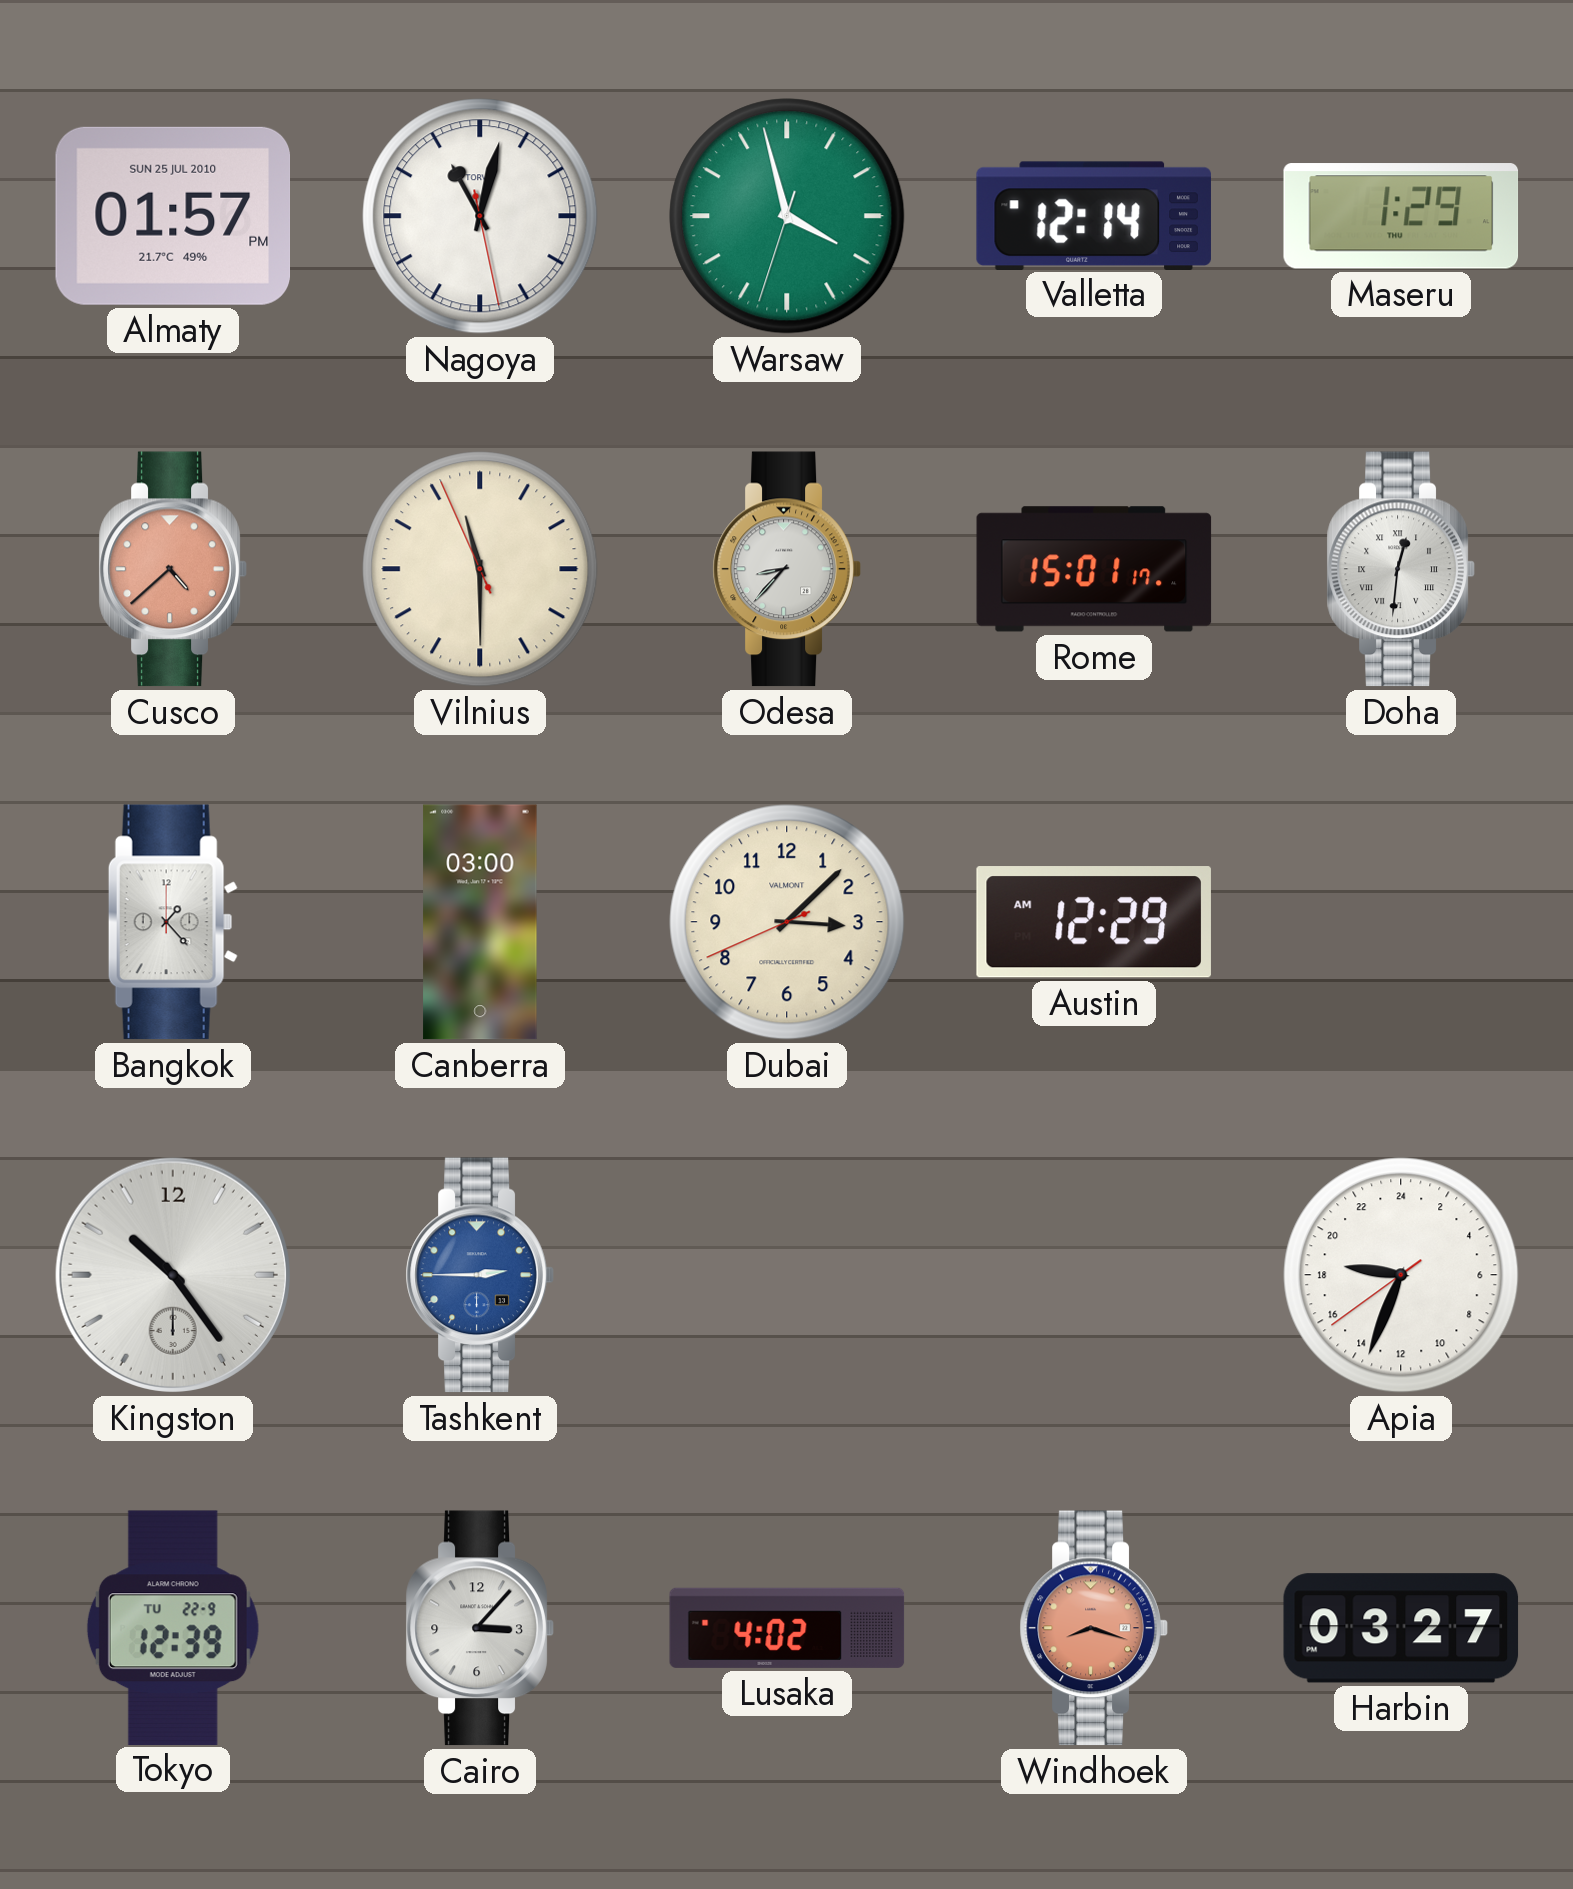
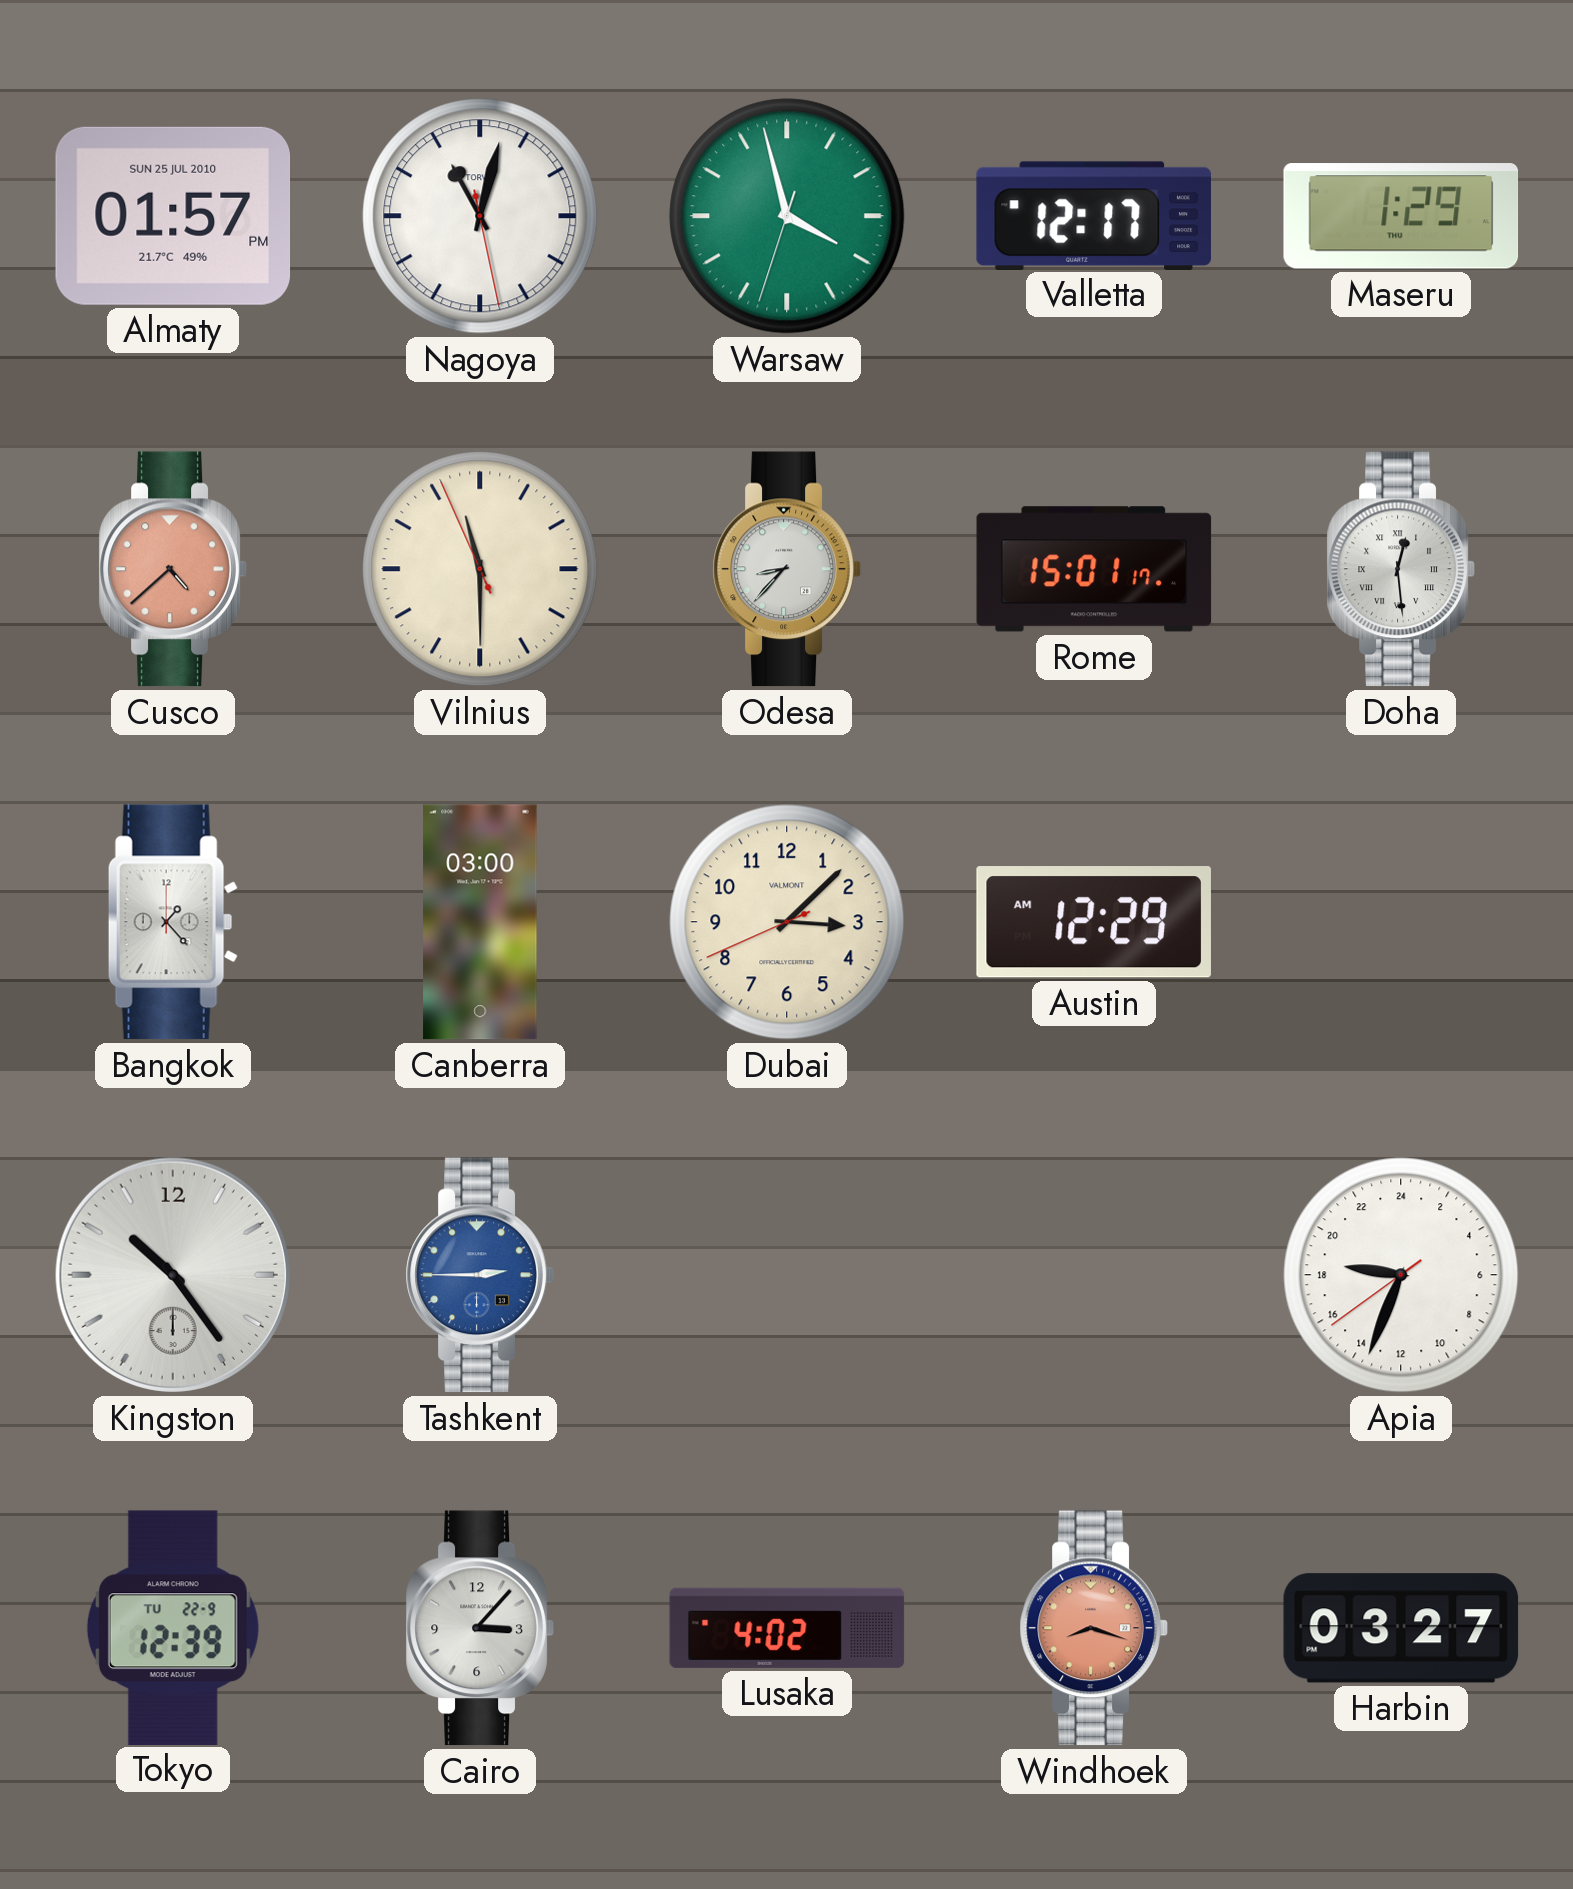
Valletta: 12:14 -> 12:17 (1094, 215)
Doha: 12:31 -> 12:29 (1401, 569)
